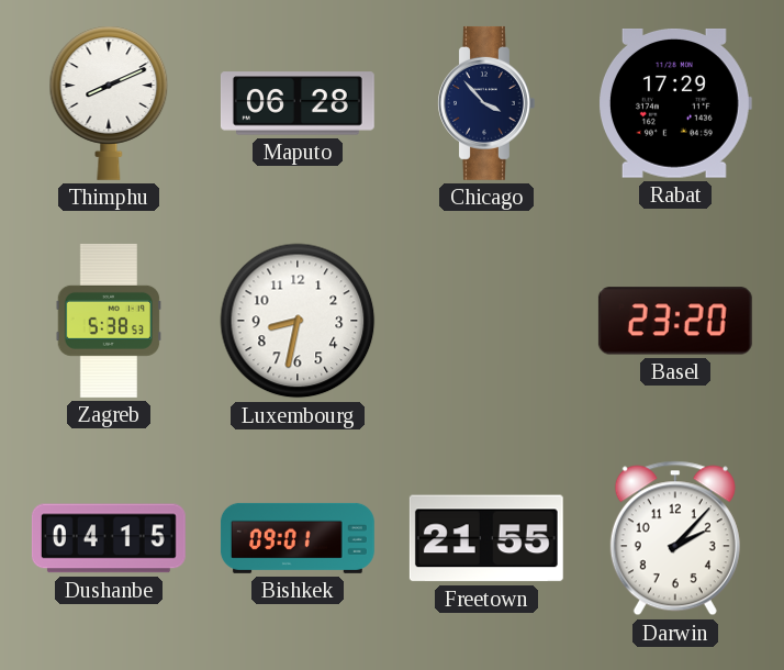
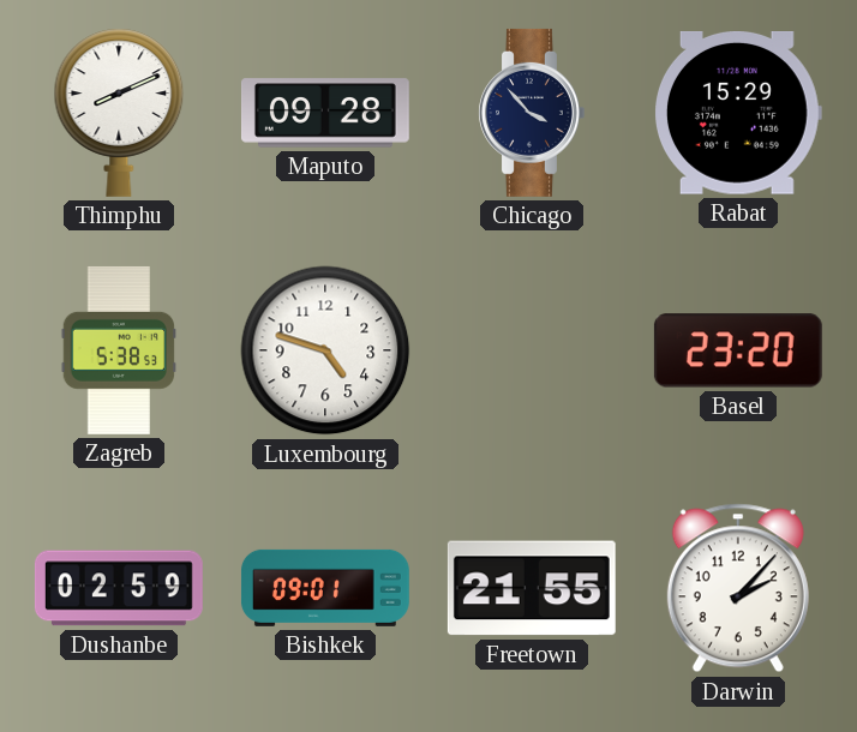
Maputo: 06:28 -> 09:28 (325, 113)
Rabat: 17:29 -> 15:29 (738, 114)
Luxembourg: 8:32 -> 4:48 (325, 350)
Dushanbe: 04:15 -> 02:59 (119, 588)
